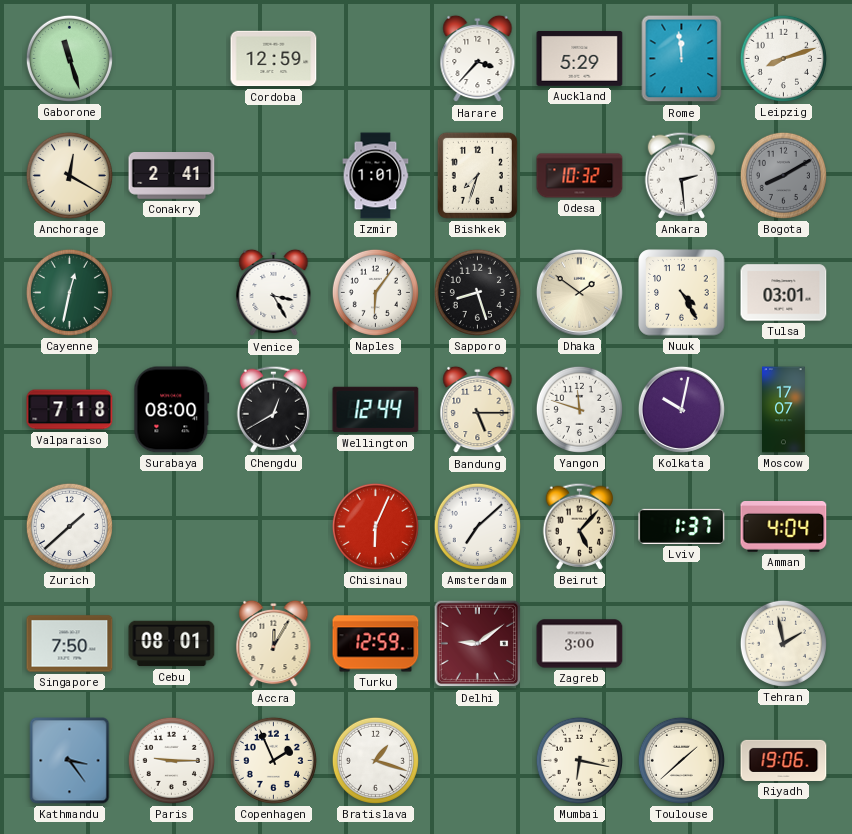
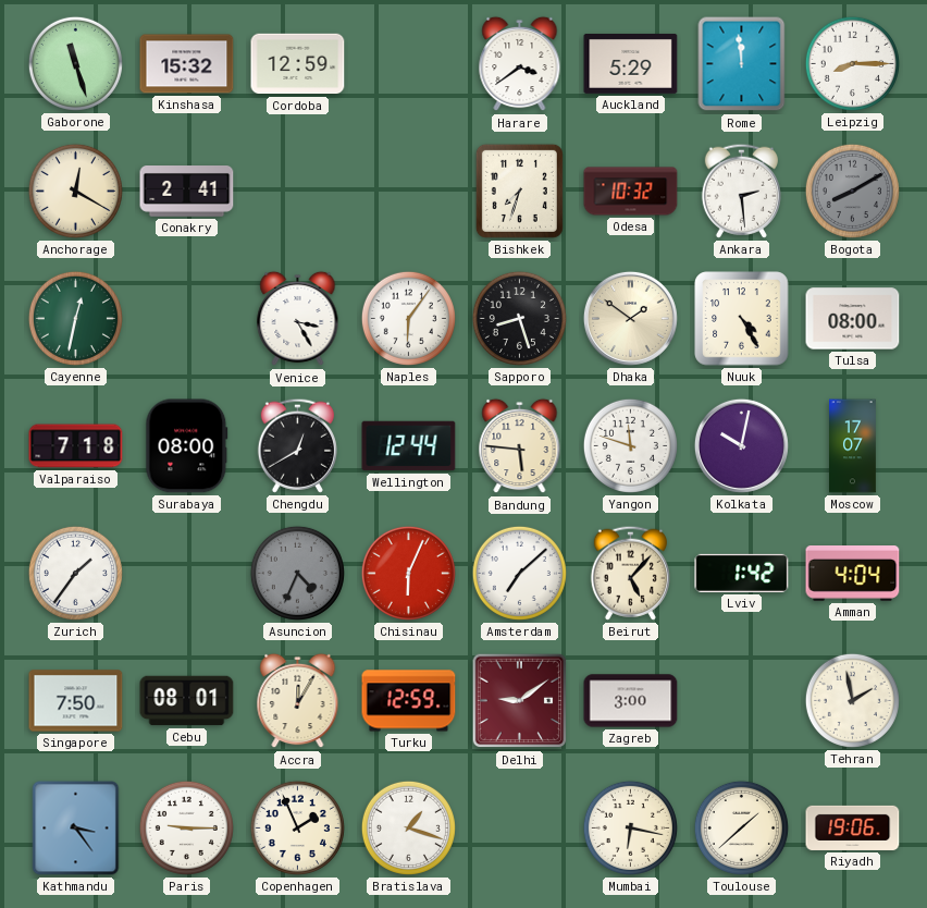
Kinshasa: none -> 15:32 (187, 64)
Harare: 3:37 -> 3:39 (520, 64)
Leipzig: 8:12 -> 8:15 (852, 63)
Izmir: 1:01 -> none (376, 176)
Tulsa: 03:01 -> 08:00 (853, 319)
Bandung: 5:15 -> 5:46 (520, 446)
Zurich: 1:38 -> 1:36 (75, 573)
Asuncion: none -> 4:34 (297, 573)
Lviv: 1:37 -> 1:42 (742, 573)
